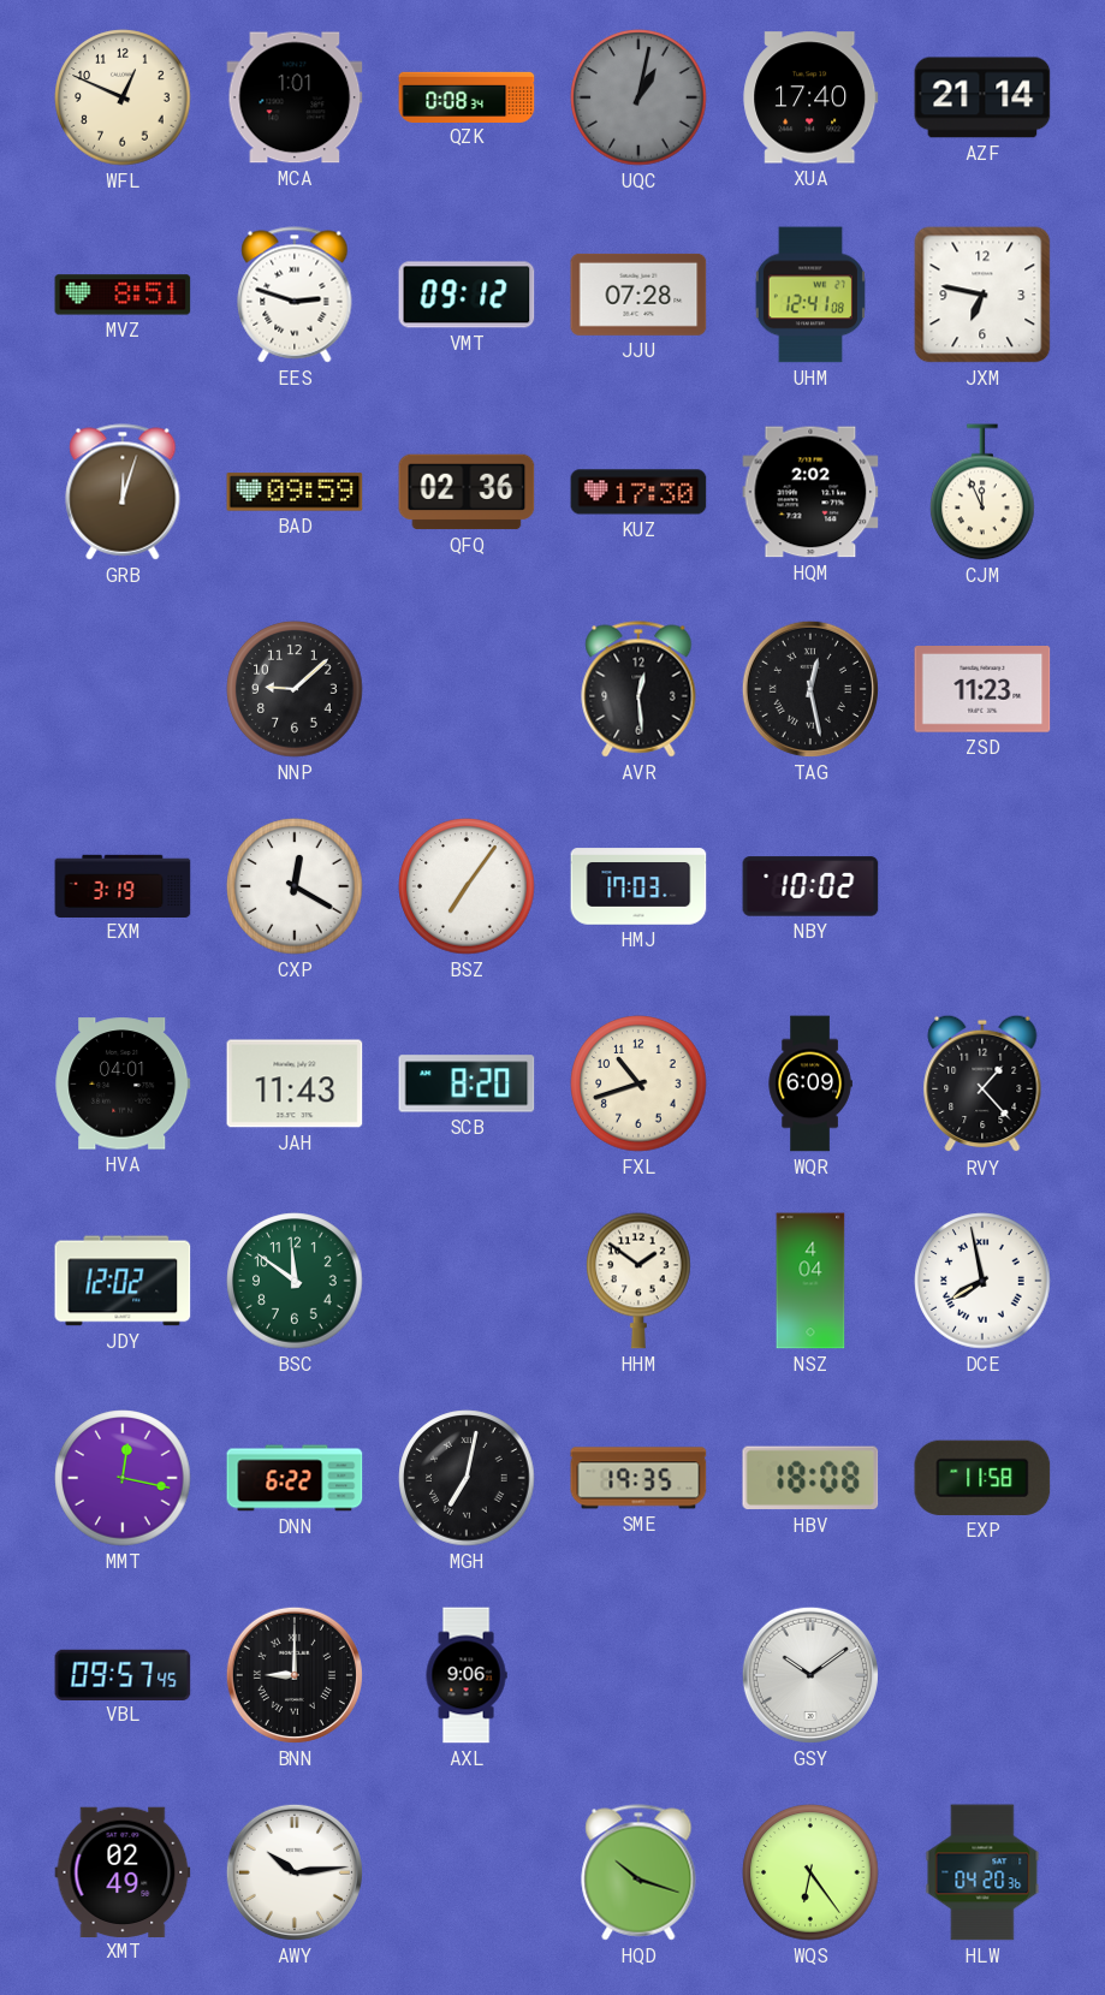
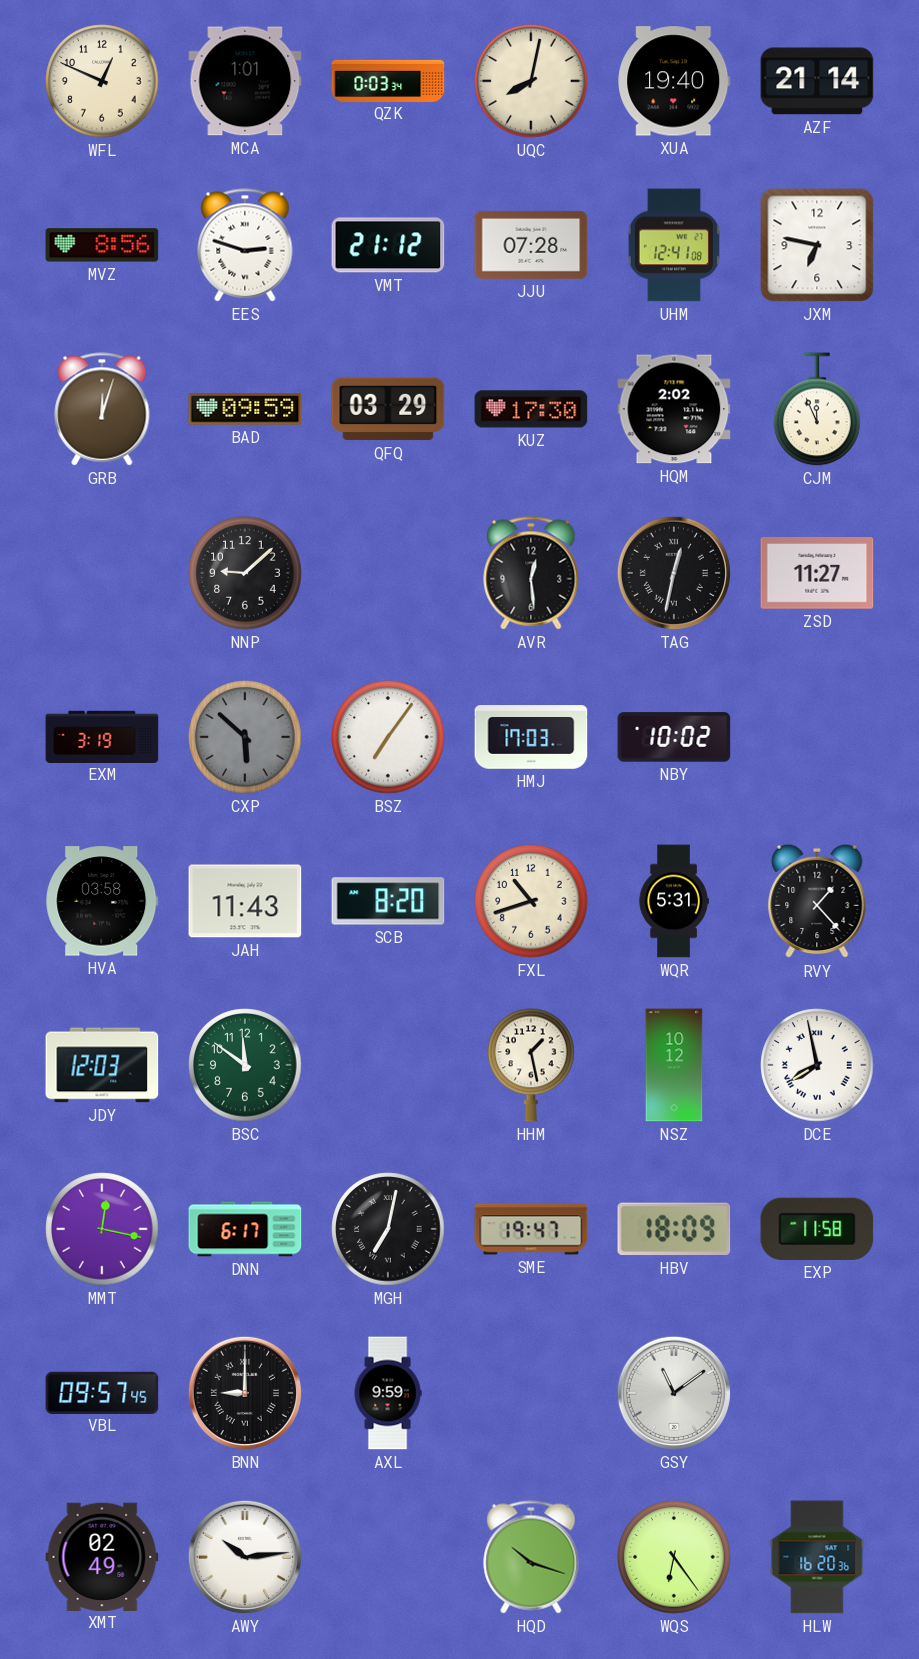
QZK: 0:08 -> 0:03 (388, 80)
UQC: 1:02 -> 8:02 (531, 81)
UQC dial: grey -> cream (531, 81)
XUA: 17:40 -> 19:40 (674, 81)
MVZ: 8:51 -> 8:56 (102, 245)
VMT: 09:12 -> 21:12 (388, 245)
QFQ: 02:36 -> 03:29 (388, 409)
TAG: 12:28 -> 12:32 (674, 573)
ZSD: 11:23 -> 11:27 (817, 574)
CXP: 12:20 -> 5:52 (245, 737)
CXP dial: white -> grey (245, 737)
HVA: 04:01 -> 03:58 (102, 901)
WQR: 6:09 -> 5:31 (674, 901)
JDY: 12:02 -> 12:03 (102, 1065)
HHM: 1:51 -> 1:28 (531, 1065)
NSZ: 4:04 -> 10:12 (674, 1065)
DNN: 6:22 -> 6:17 (245, 1229)
SME: 19:35 -> 19:47 (531, 1229)
HBV: 18:08 -> 18:09 (674, 1229)
AXL: 9:06 -> 9:59 (388, 1393)
GSY: 10:09 -> 11:09 (674, 1393)
HLW: 04:20 -> 16:20 (817, 1557)
